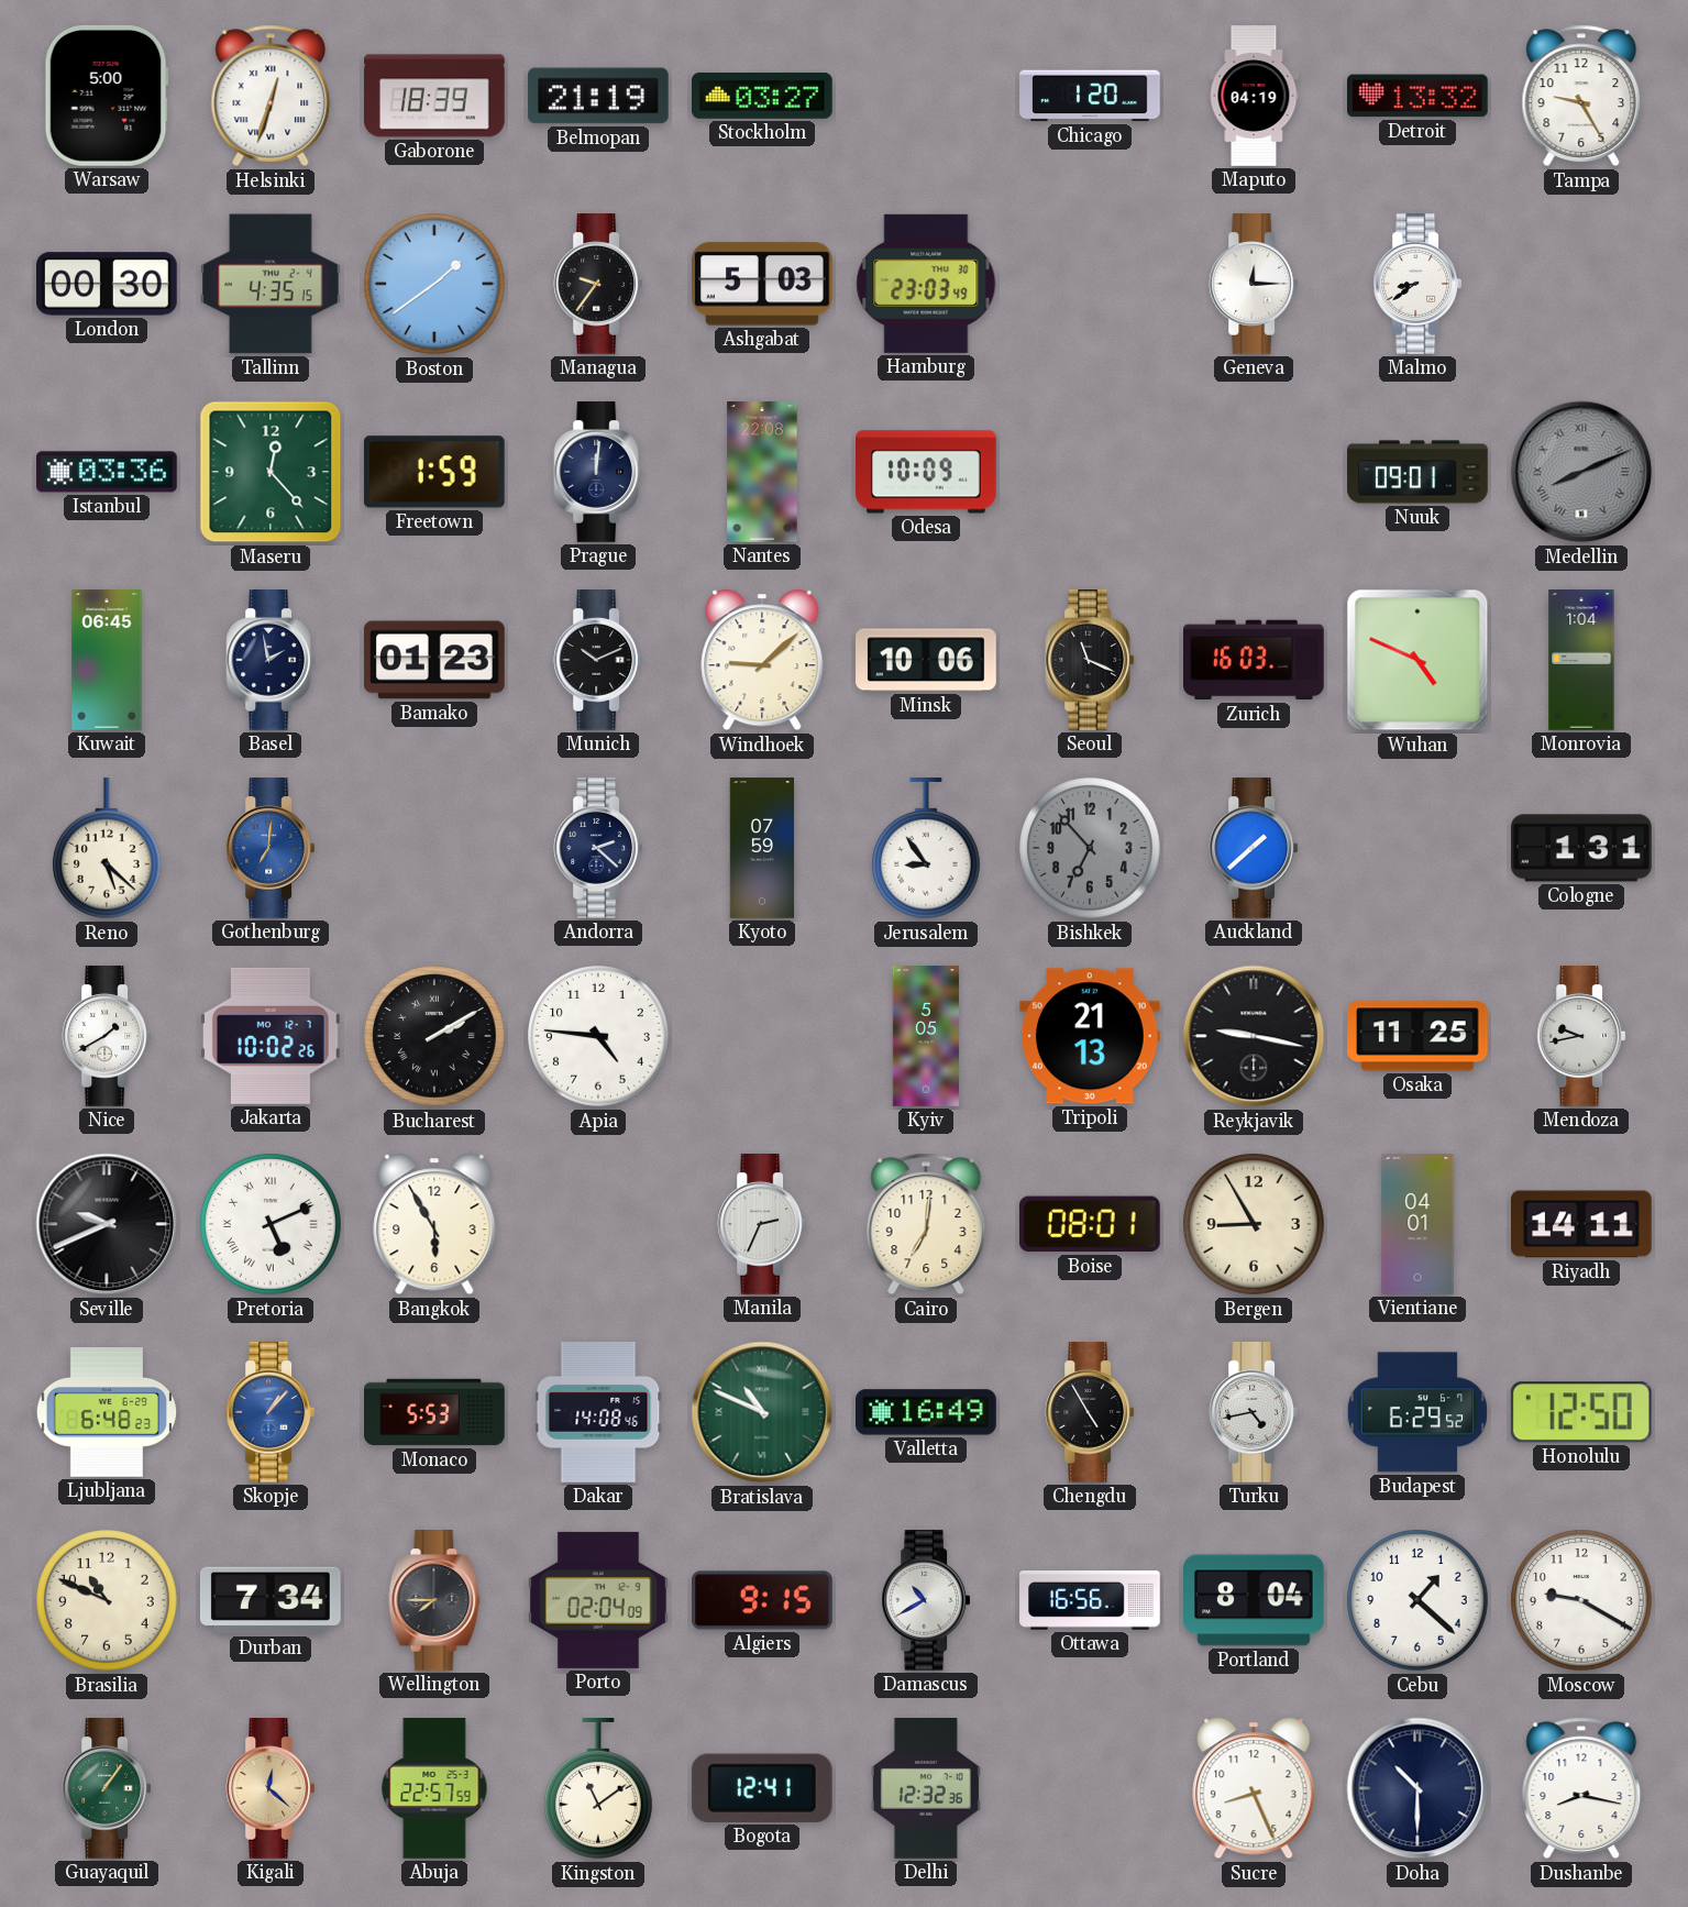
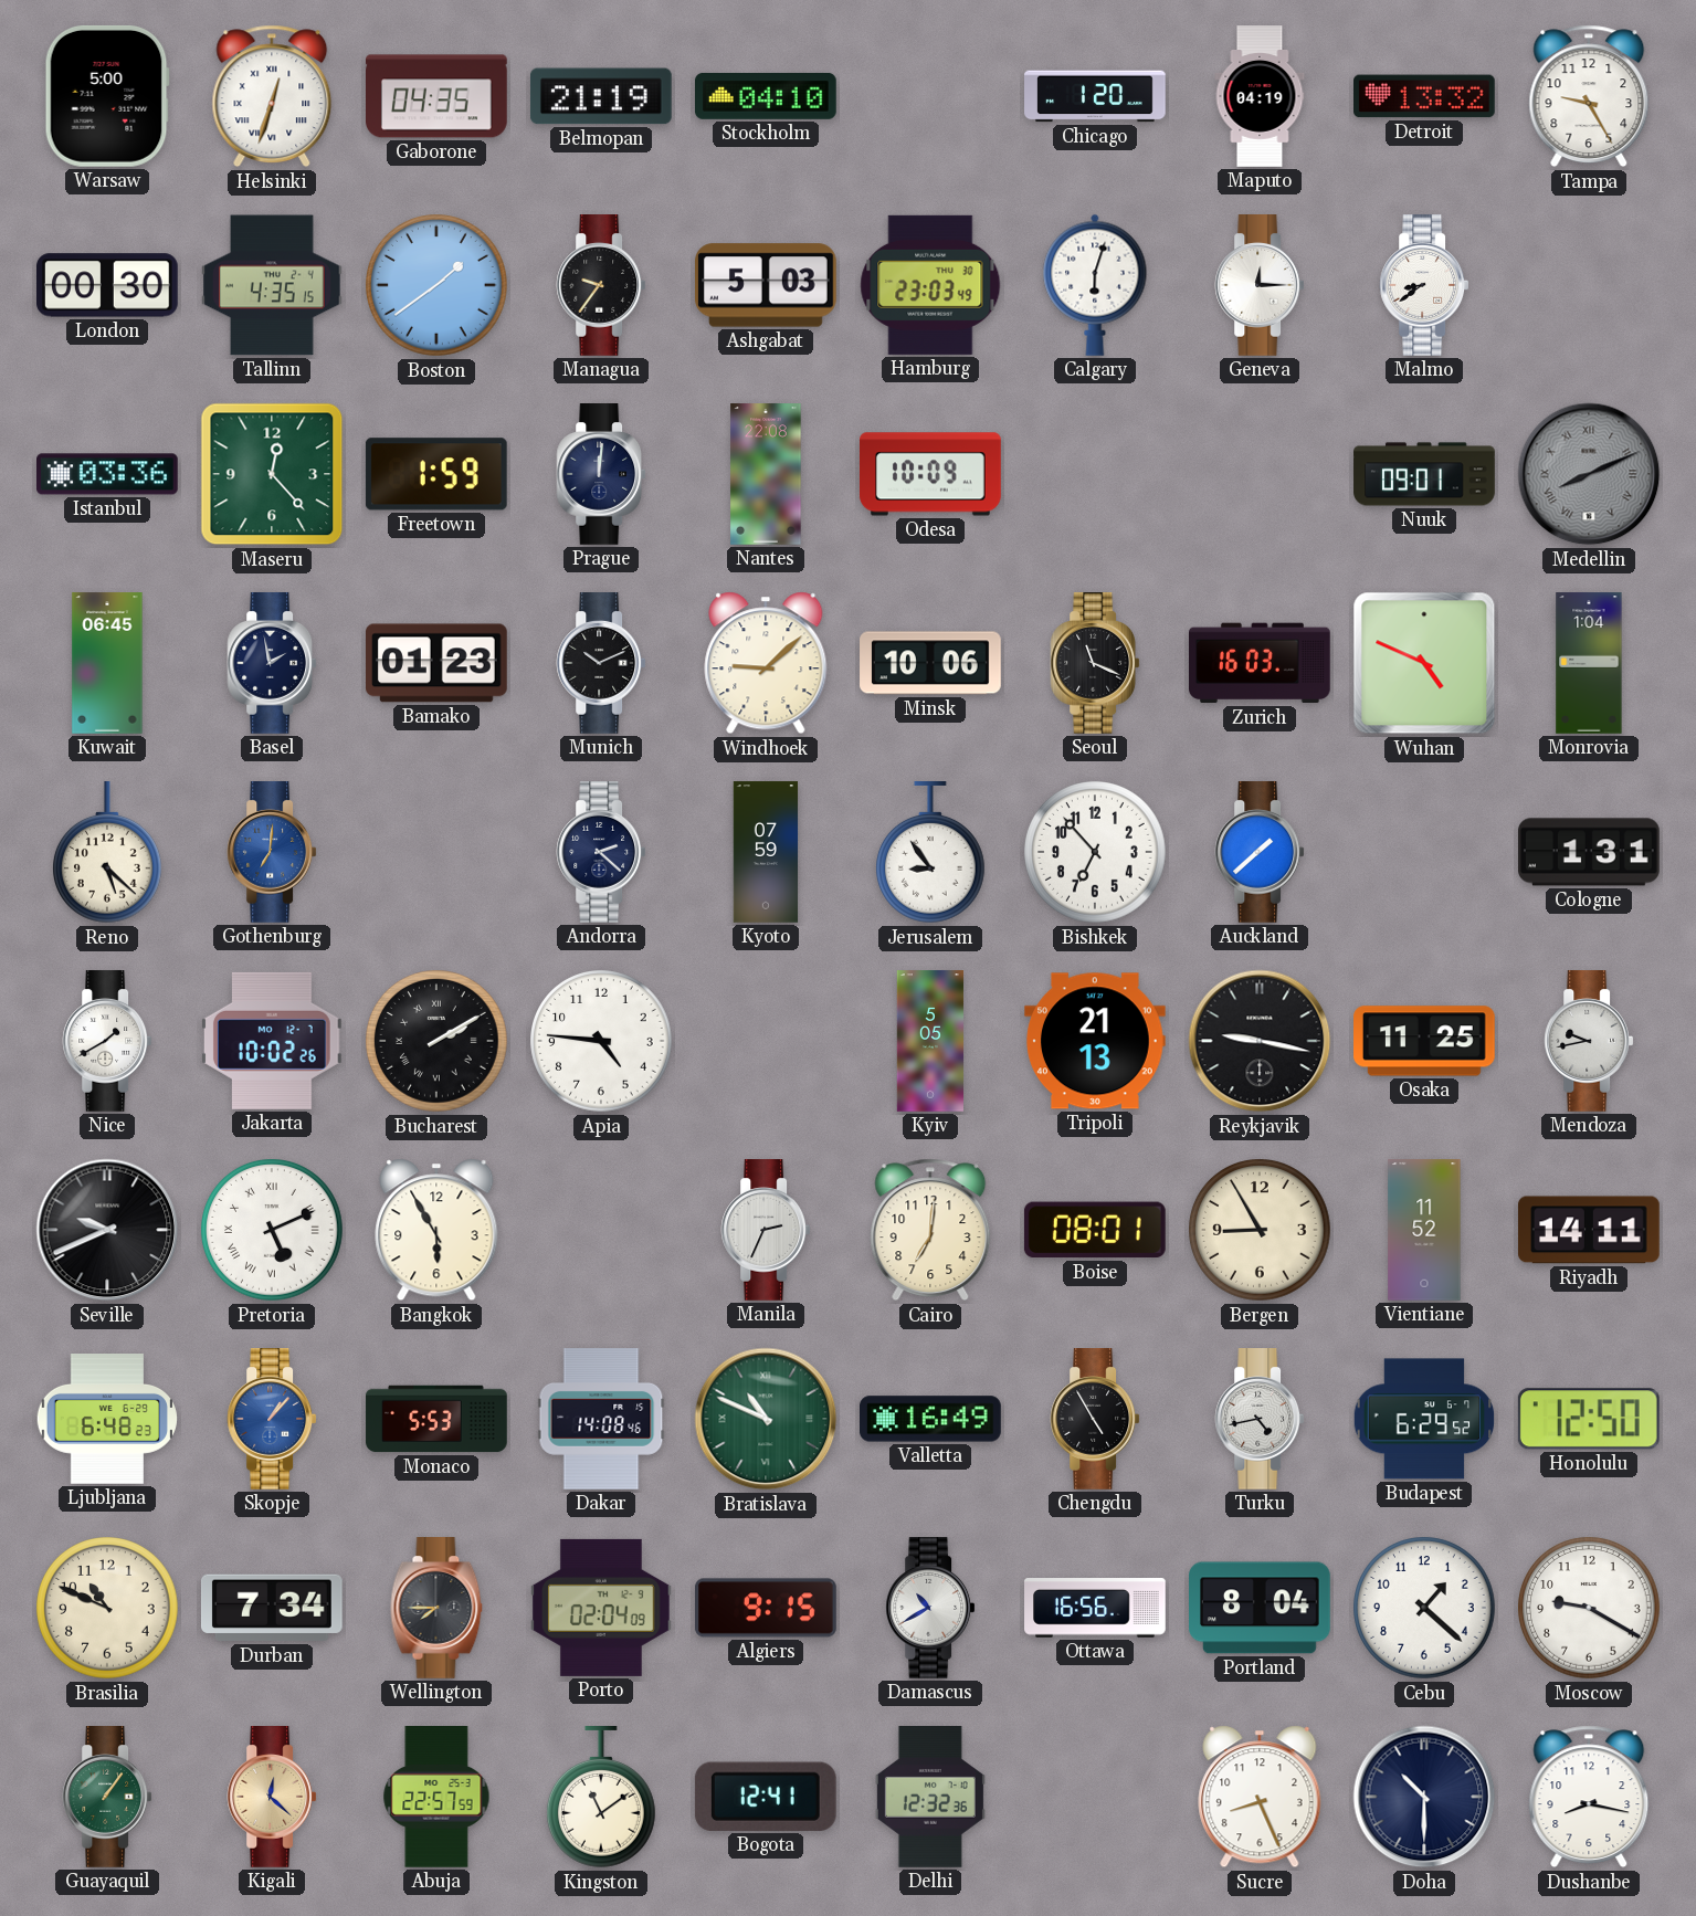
Gaborone: 18:39 -> 04:35 (438, 96)
Stockholm: 03:27 -> 04:10 (767, 96)
Calgary: none -> 6:03 (1095, 285)
Bishkek dial: grey -> white (1095, 852)
Vientiane: 04:01 -> 11:52 (1424, 1230)
